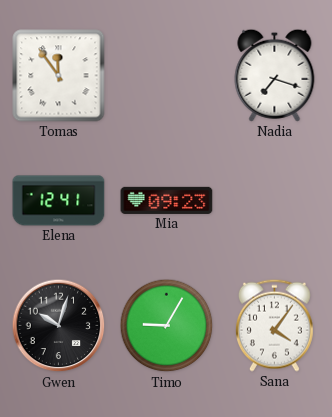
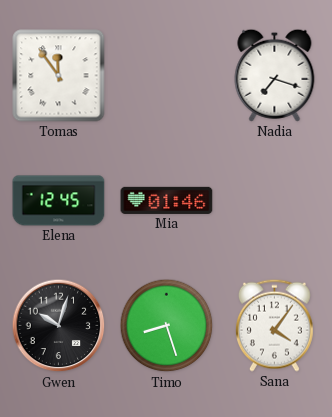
Elena: 12:41 -> 12:45 (59, 201)
Mia: 09:23 -> 01:46 (167, 200)
Timo: 9:05 -> 8:27 (167, 326)
